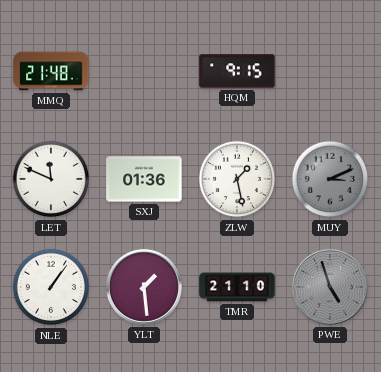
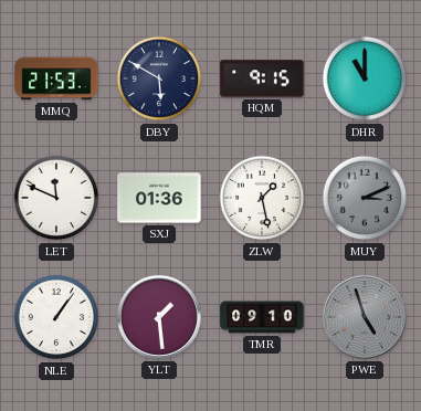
MMQ: 21:48 -> 21:53 (56, 78)
DBY: none -> 5:50 (159, 78)
DHR: none -> 11:00 (365, 78)
TMR: 21:10 -> 09:10 (262, 317)
